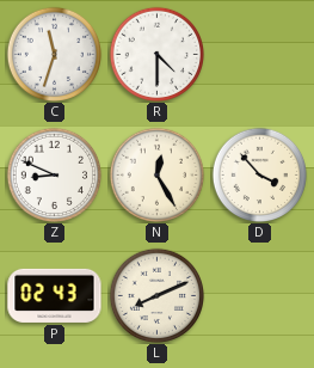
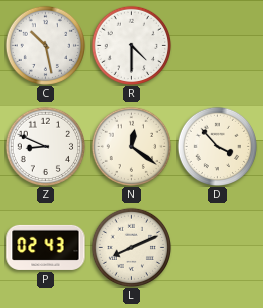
C: 11:33 -> 10:28 (45, 45)
N: 12:25 -> 12:21 (131, 146)
